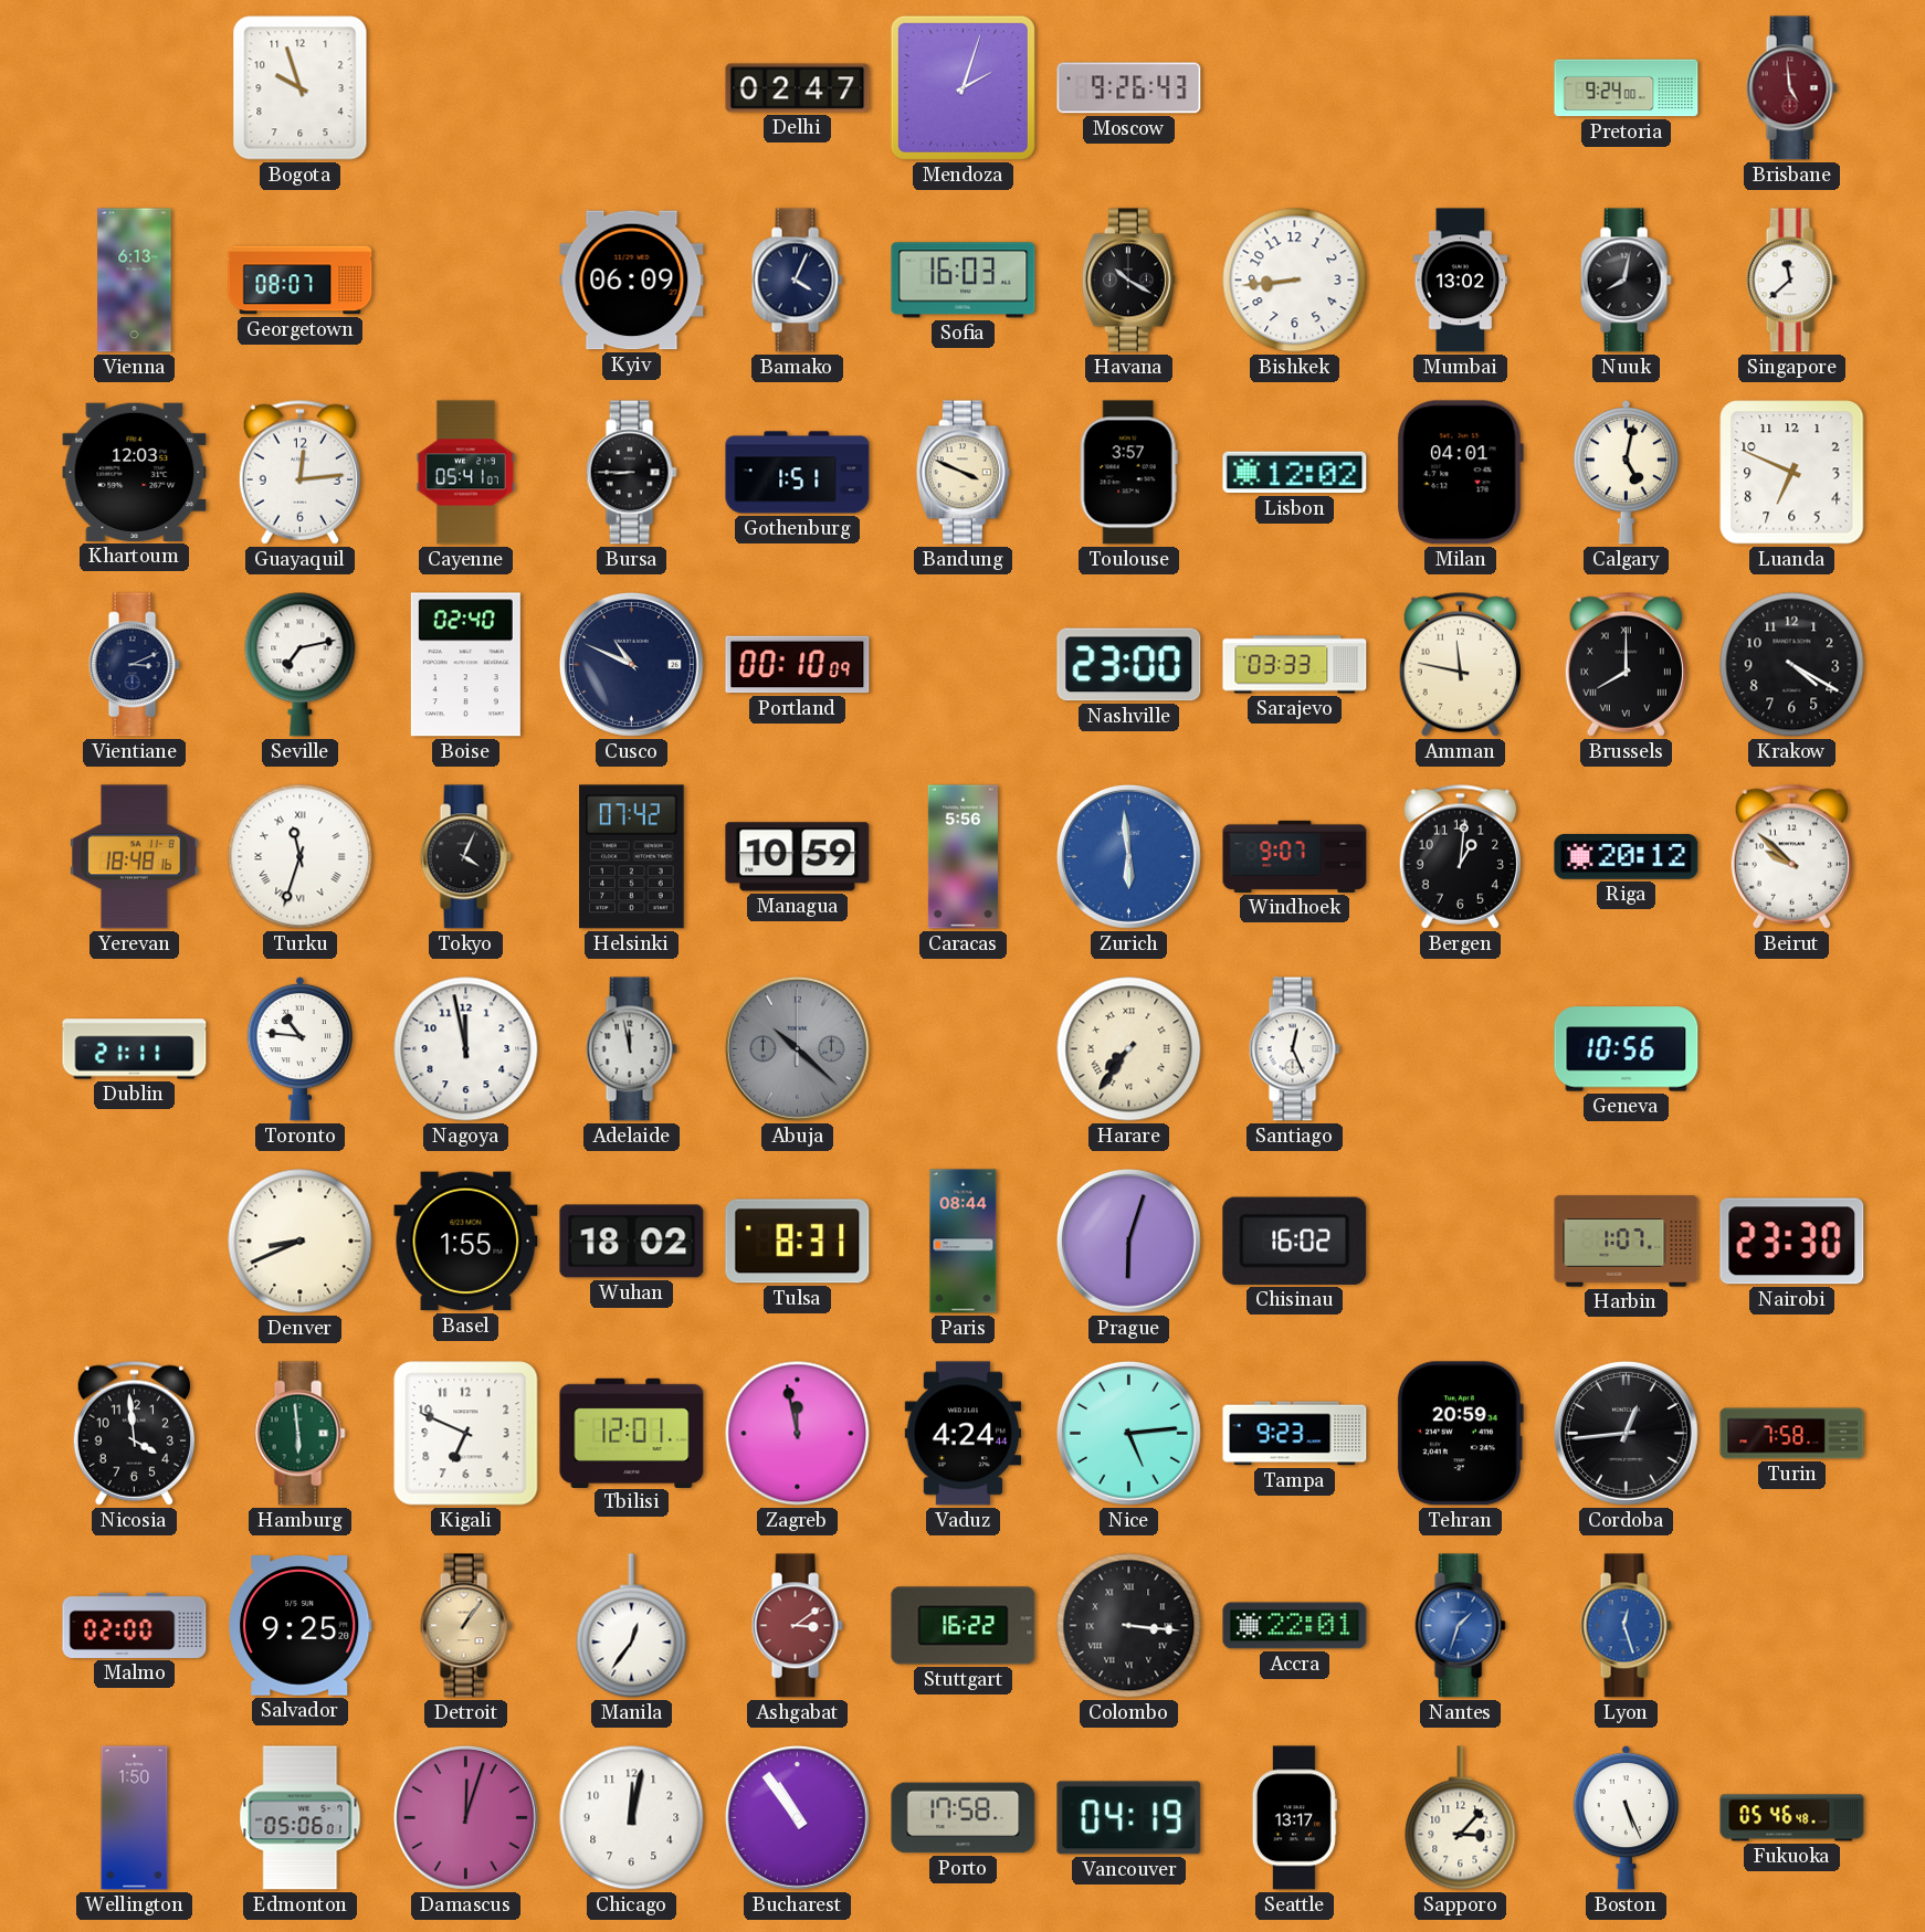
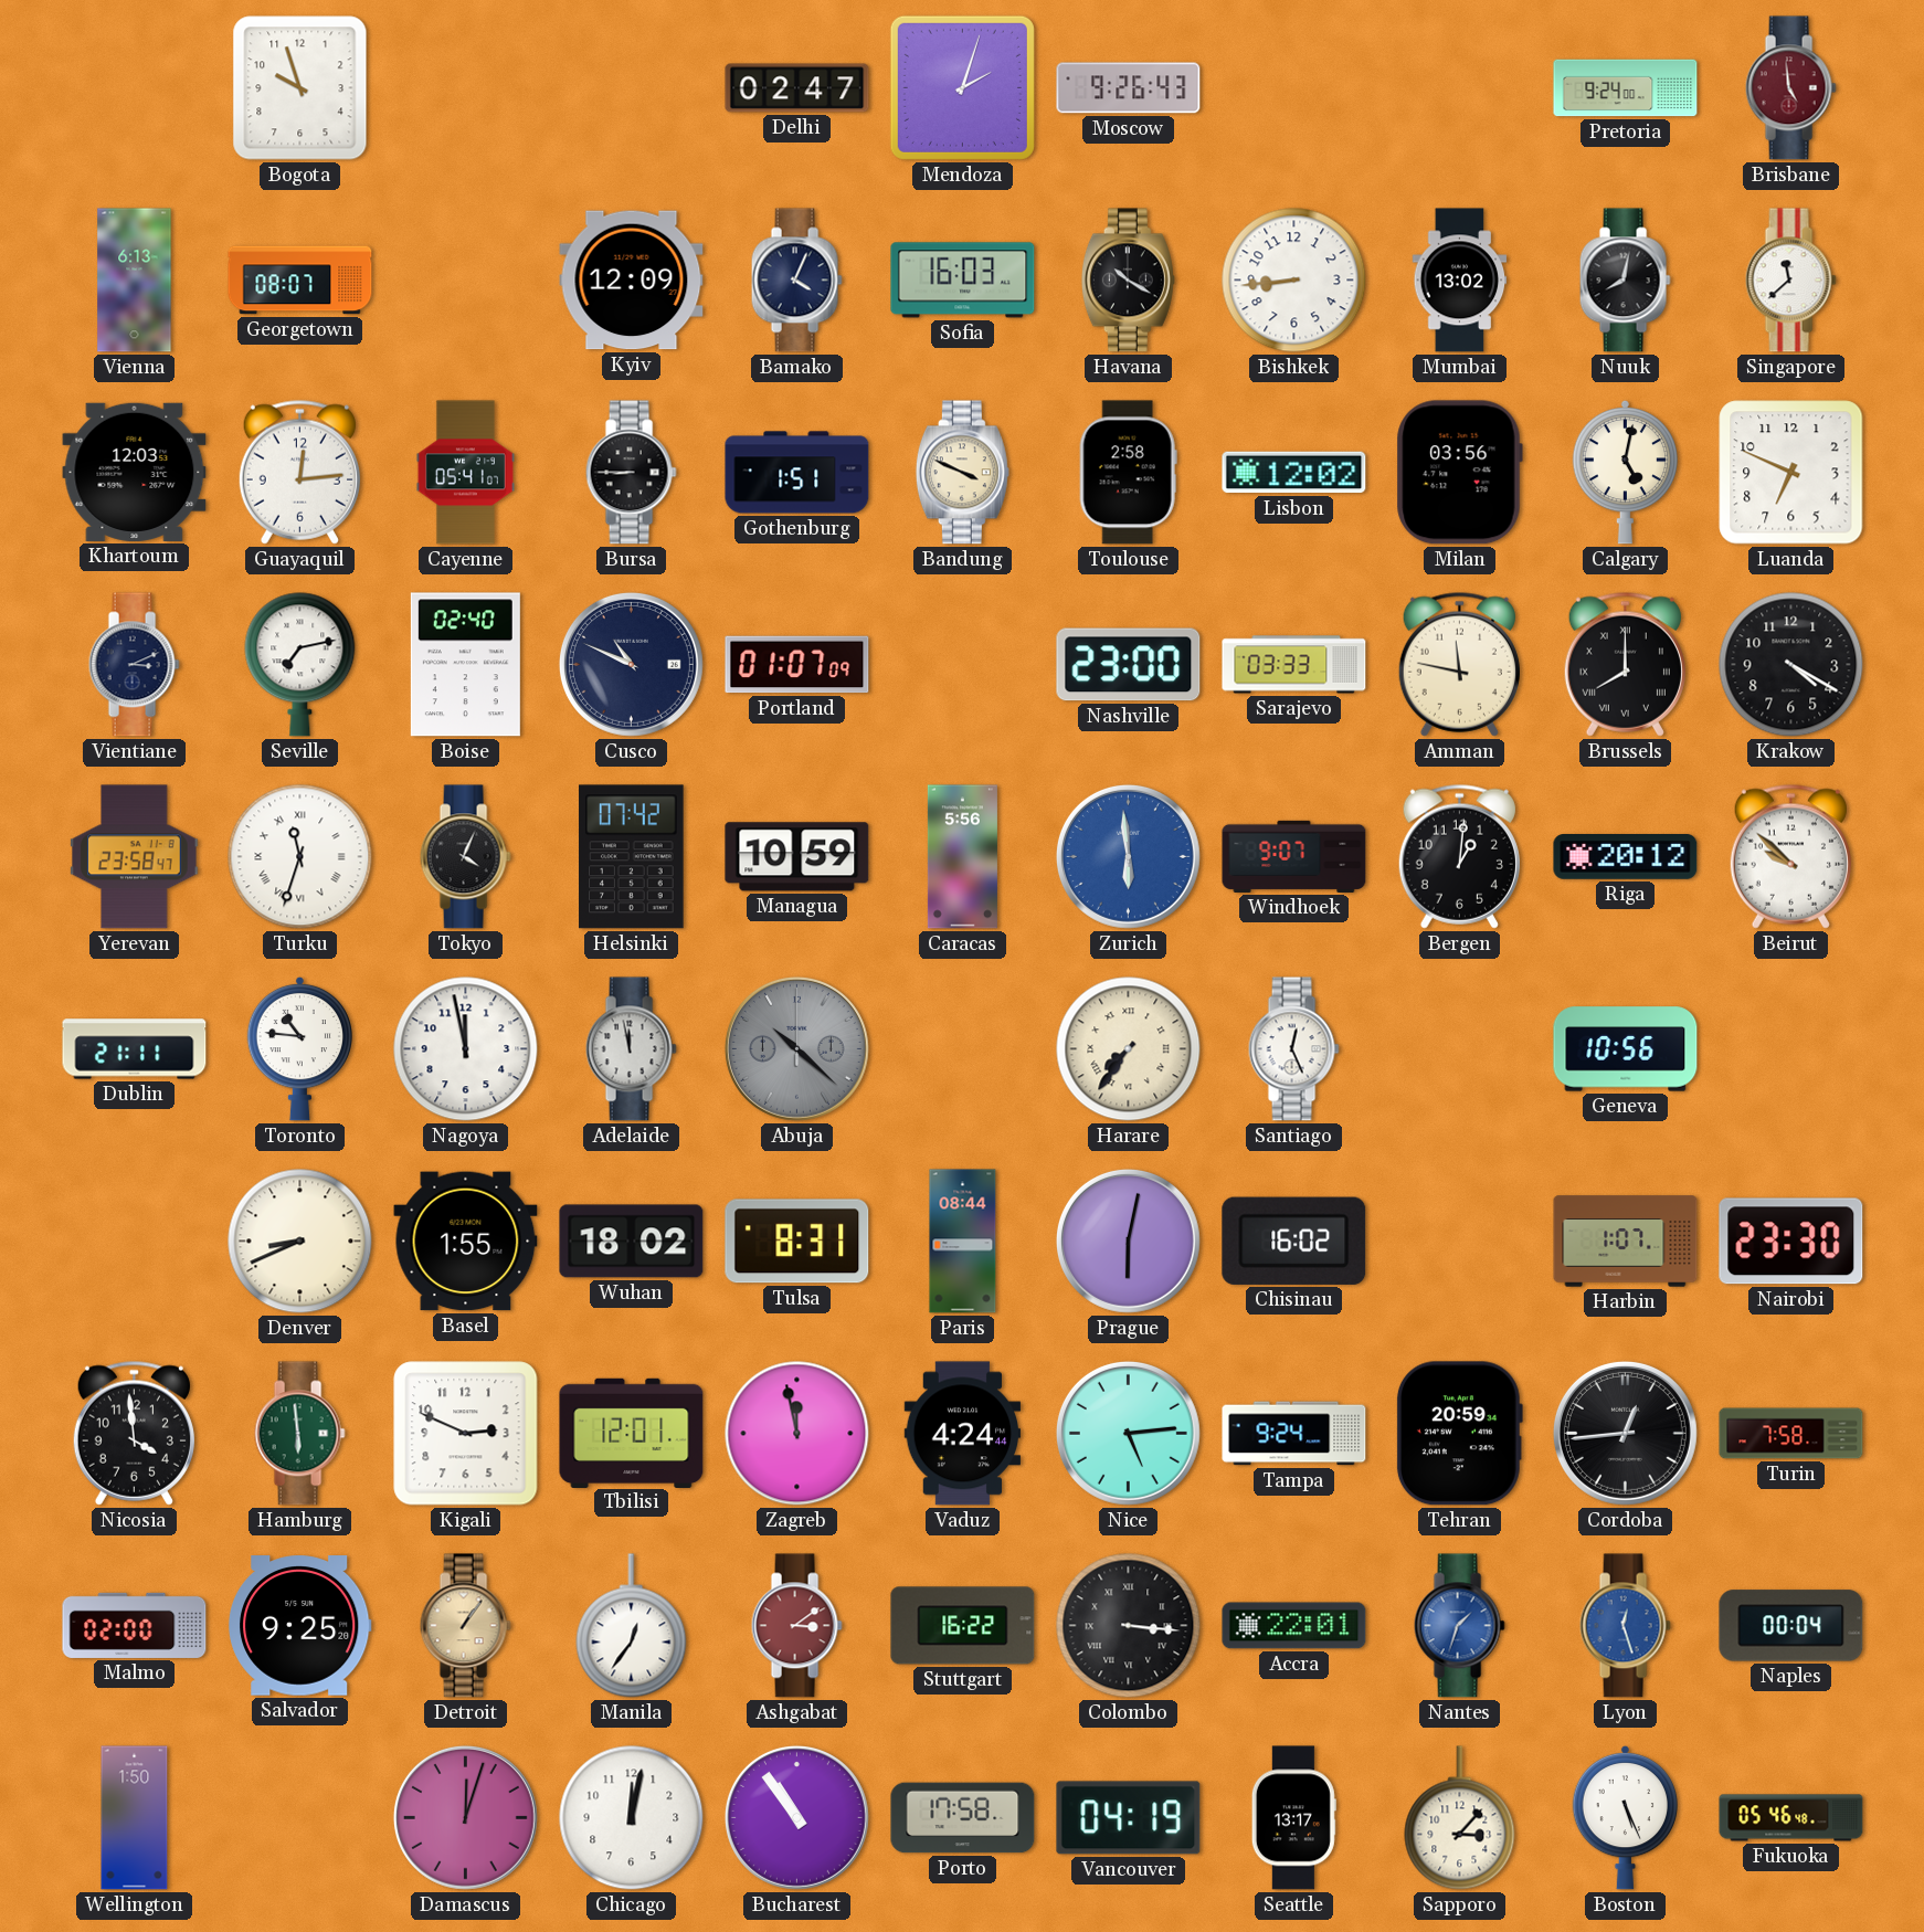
Kyiv: 06:09 -> 12:09 (632, 281)
Toulouse: 3:57 -> 2:58 (1128, 473)
Milan: 04:01 -> 03:56 (1459, 473)
Portland: 00:10 -> 01:07 (797, 665)
Yerevan: 18:48 -> 23:58 (135, 857)
Prague: 6:03 -> 6:02 (1128, 1241)
Kigali: 6:49 -> 2:49 (466, 1434)
Tampa: 9:23 -> 9:24 (1294, 1434)
Naples: none -> 00:04 (1791, 1626)
Edmonton: 05:06 -> none (301, 1818)
